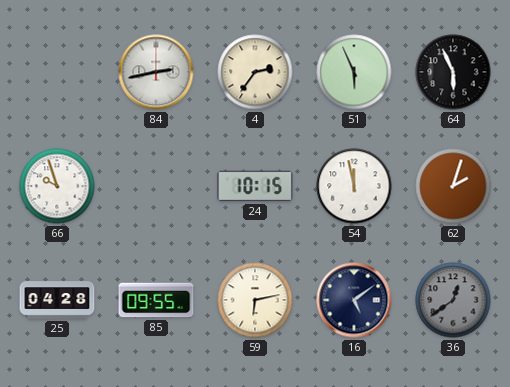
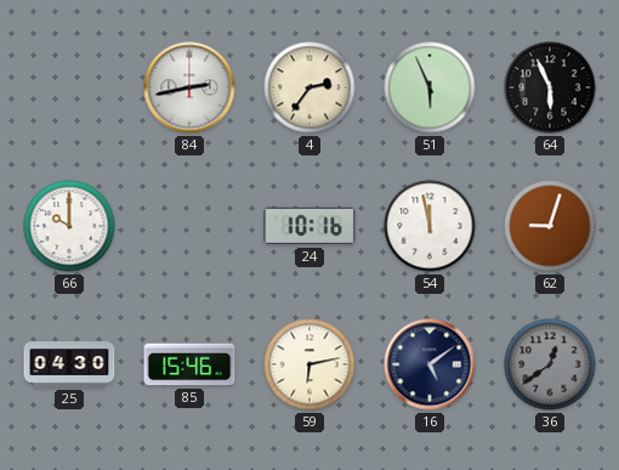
66: 9:57 -> 10:00 (69, 226)
24: 10:15 -> 10:16 (309, 226)
62: 2:03 -> 9:03 (550, 226)
25: 04:28 -> 04:30 (69, 364)
85: 09:55 -> 15:46 (189, 364)
